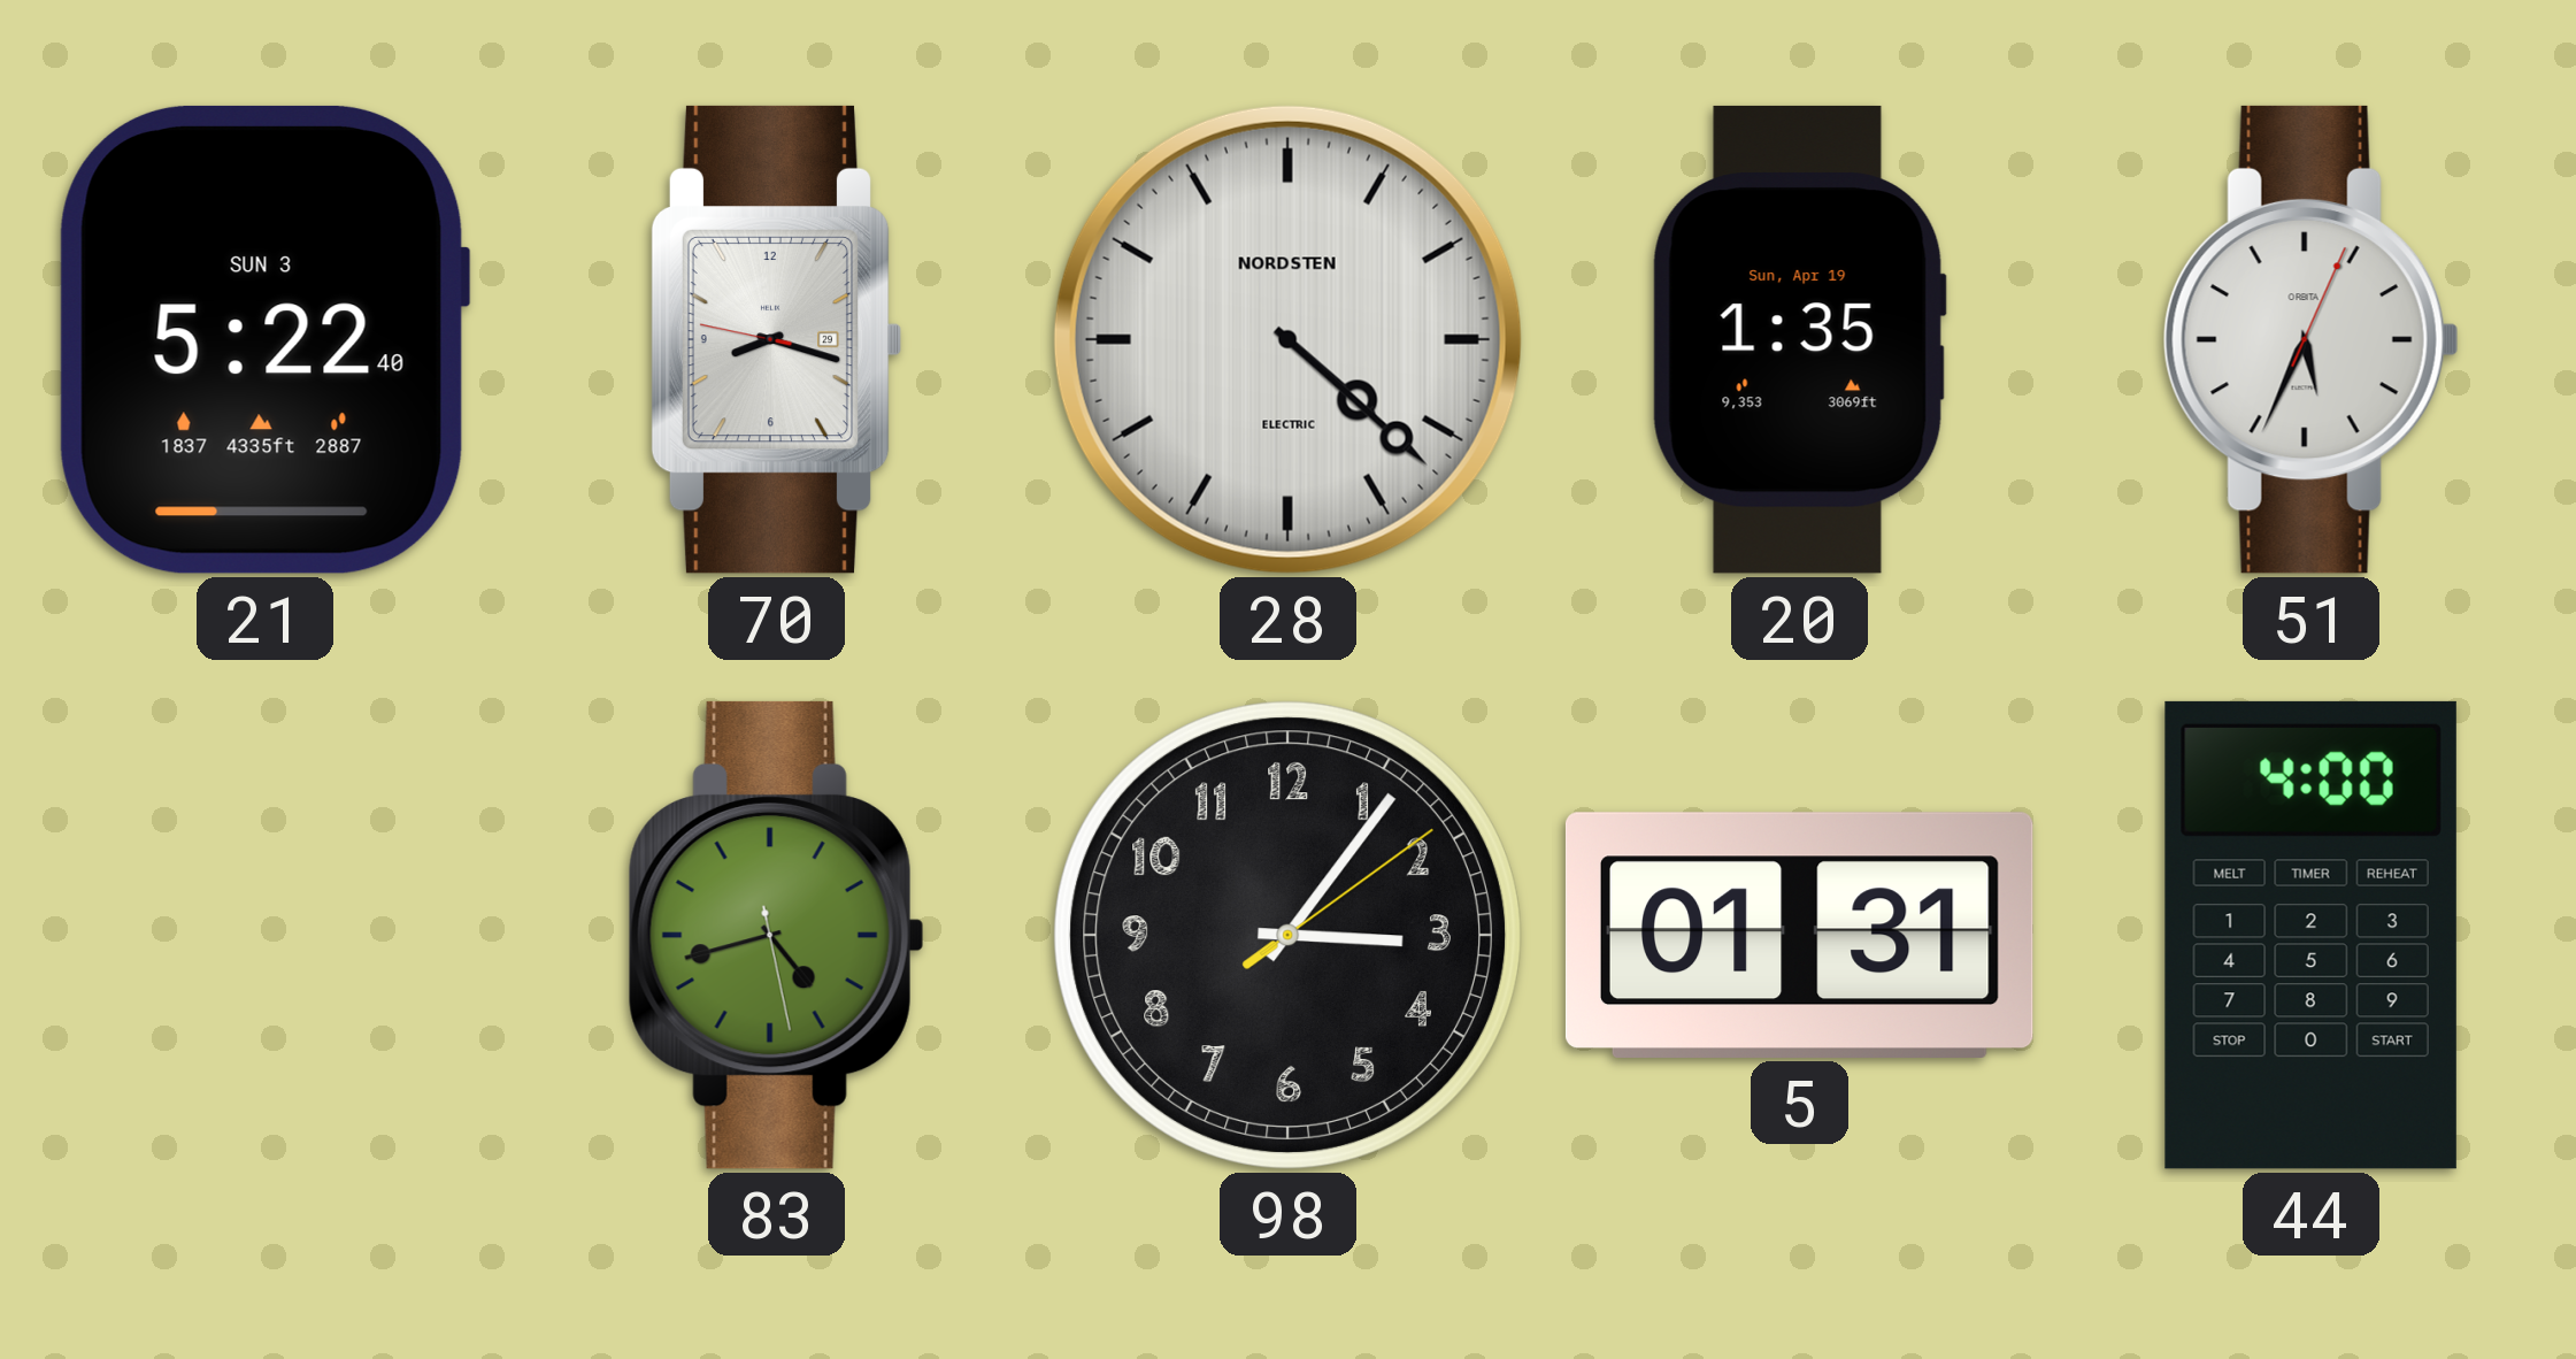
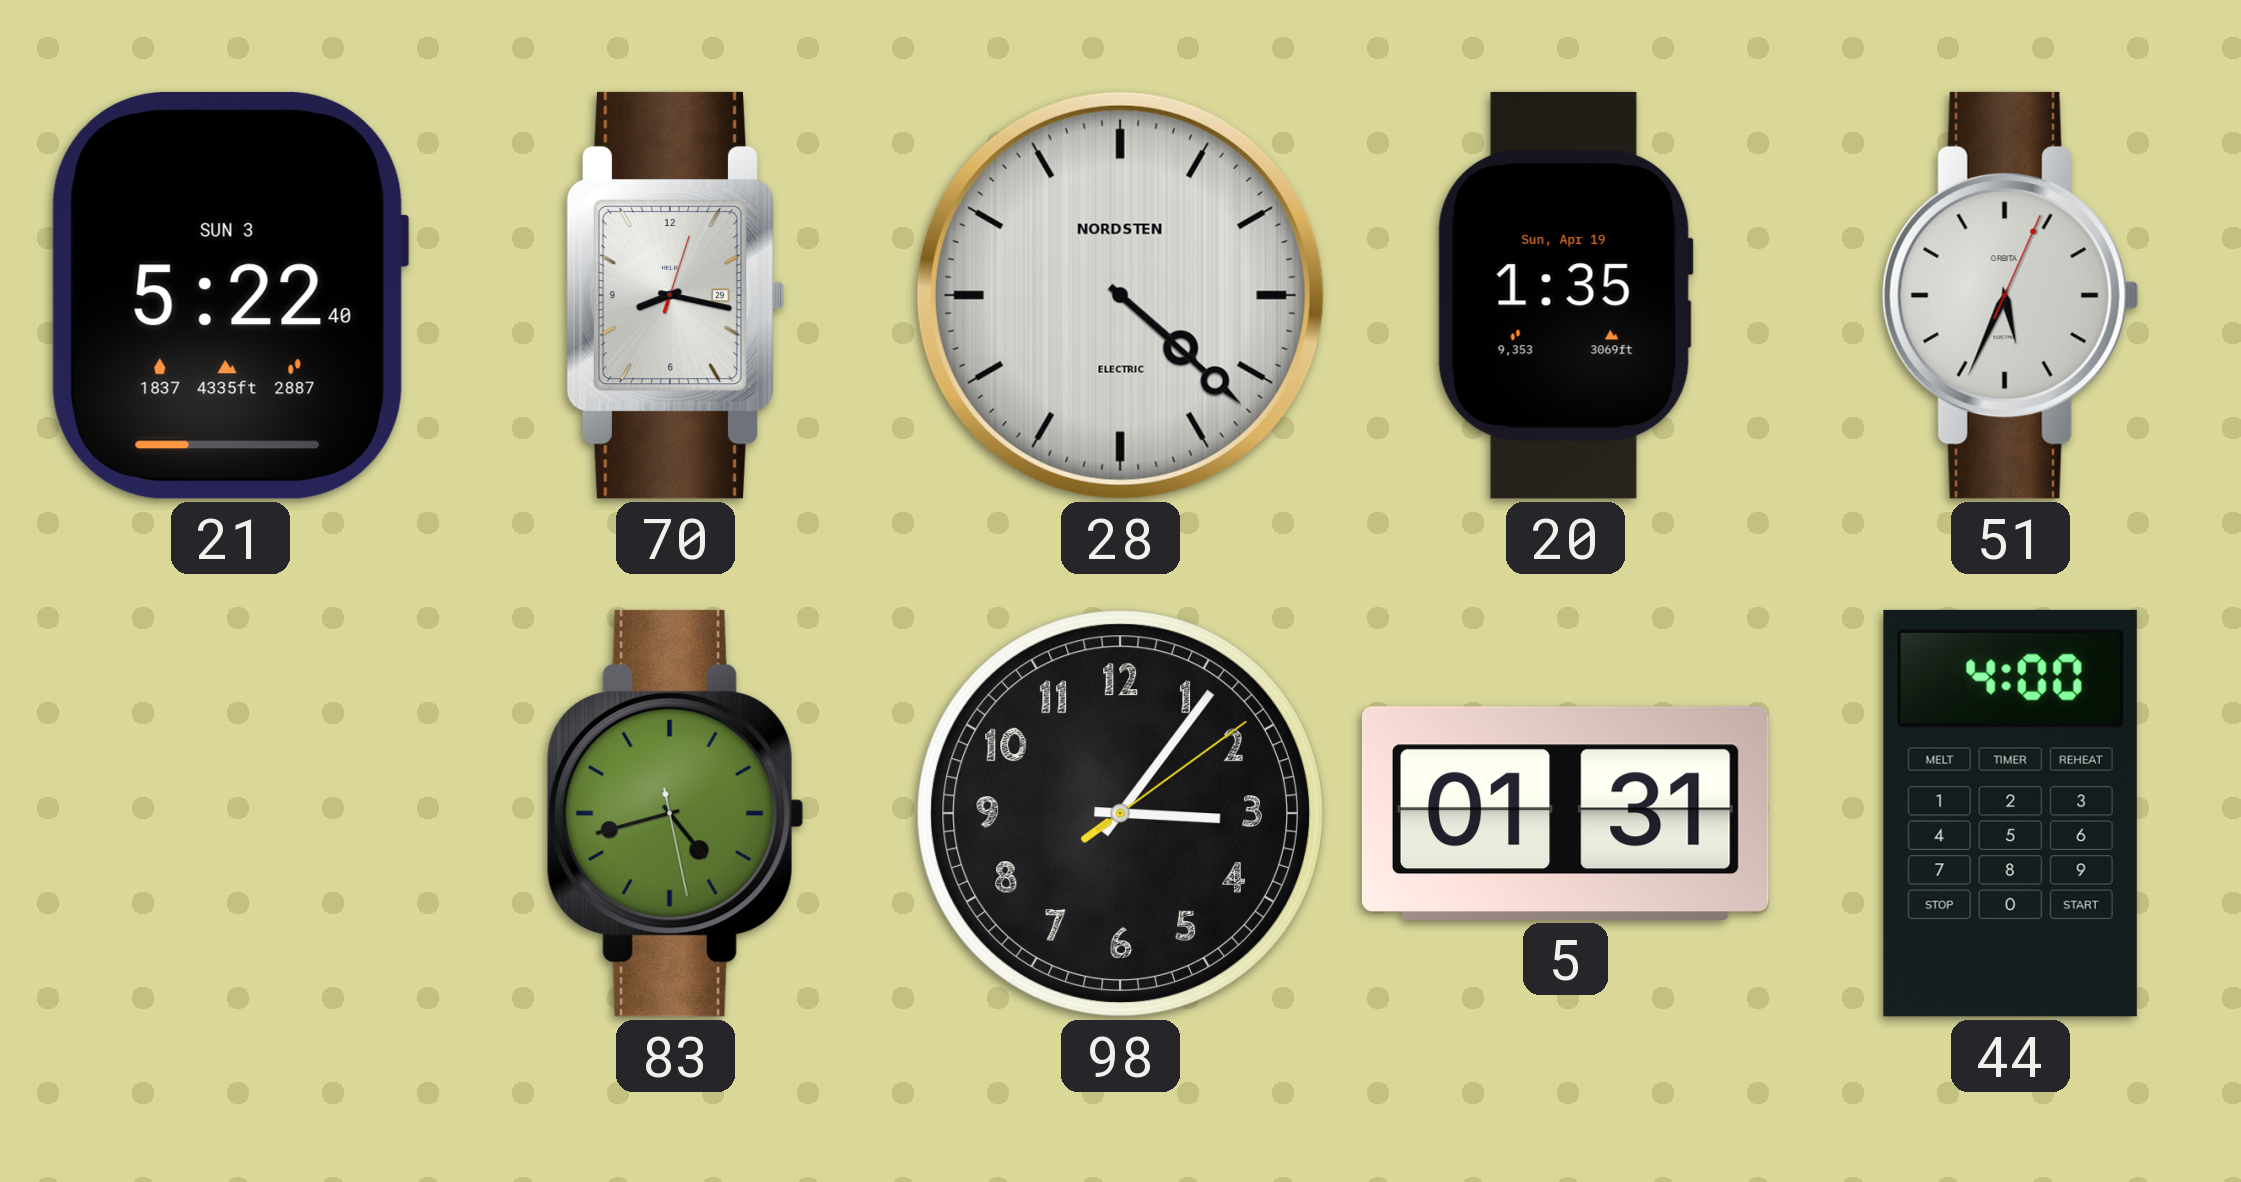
70: 8:17:47 -> 8:17:03 (675, 295)
